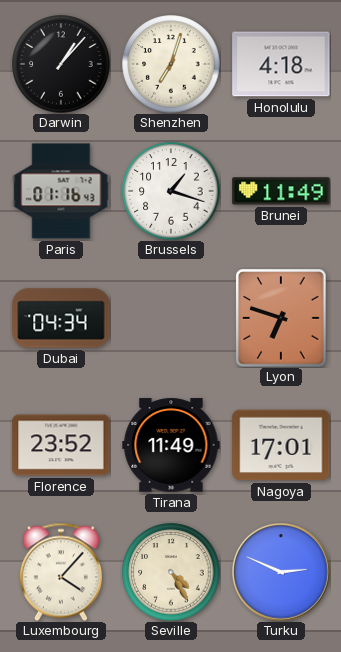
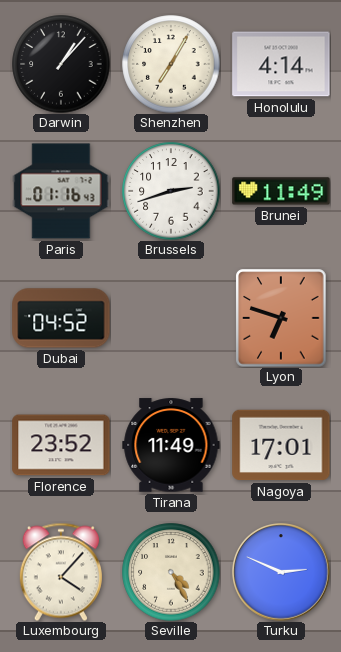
Shenzhen: 7:03 -> 7:05 (171, 64)
Honolulu: 4:18 -> 4:14 (281, 64)
Brussels: 1:18 -> 2:42 (171, 191)
Dubai: 04:34 -> 04:52 (61, 318)
